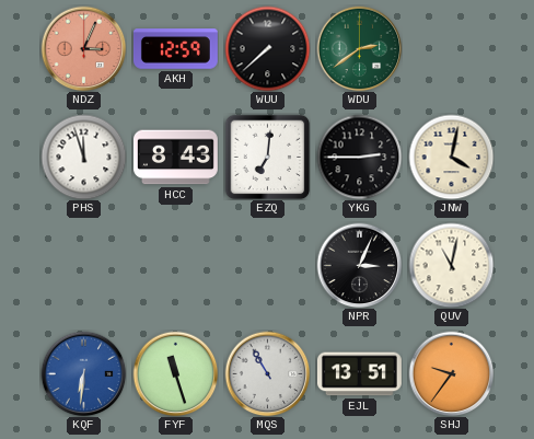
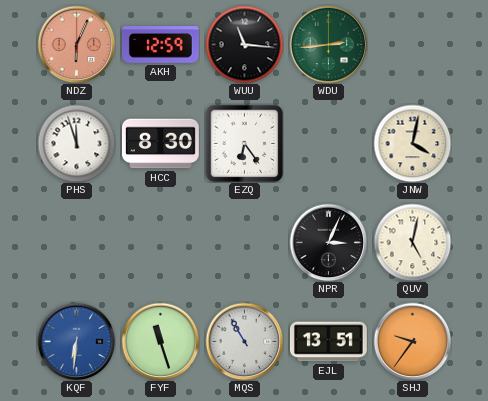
NDZ: 3:04 -> 6:04 (76, 44)
WUU: 7:38 -> 11:16 (244, 44)
WDU: 2:39 -> 2:44 (328, 44)
HCC: 8:43 -> 8:30 (160, 144)
EZQ: 7:01 -> 6:24 (244, 143)
YKG: 2:45 -> none (359, 157)
QUV: 11:02 -> 5:02 (412, 242)
